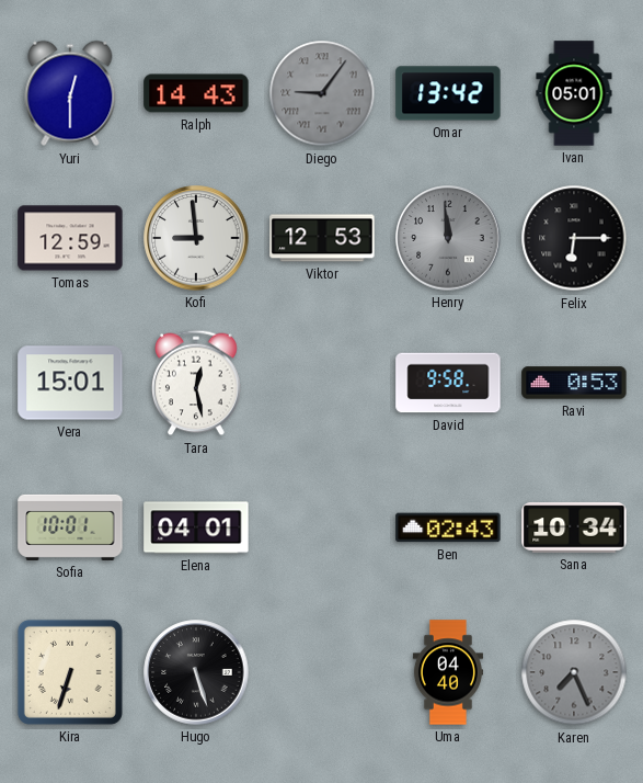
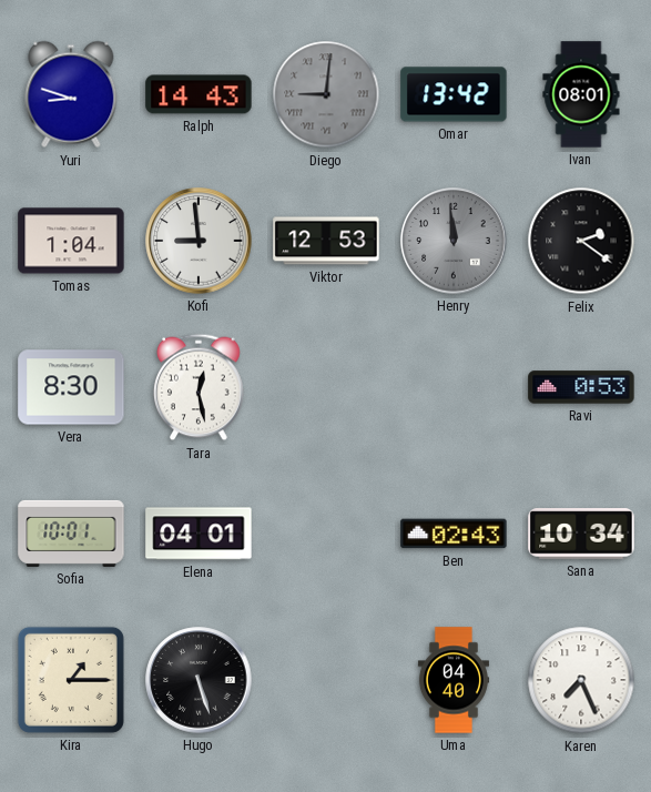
Yuri: 12:30 -> 8:48 (71, 94)
Diego: 9:06 -> 9:01 (326, 94)
Ivan: 05:01 -> 08:01 (581, 94)
Tomas: 12:59 -> 1:04 (71, 241)
Felix: 6:15 -> 2:21 (581, 241)
Vera: 15:01 -> 8:30 (71, 387)
David: 9:58 -> none (448, 383)
Kira: 6:33 -> 1:15 (71, 680)
Karen dial: grey -> white (581, 680)
